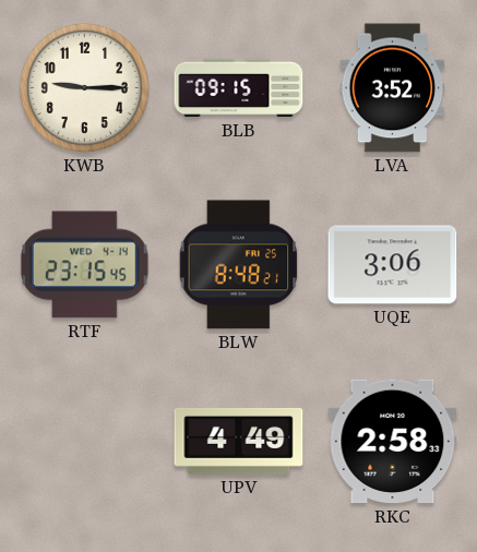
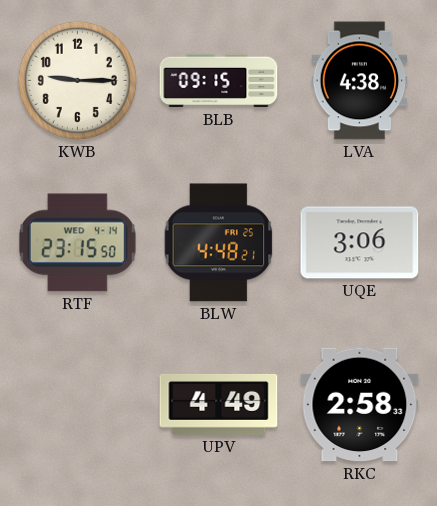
LVA: 3:52 -> 4:38 (360, 81)
RTF: 23:15:45 -> 23:15:50 (77, 243)
BLW: 8:48 -> 4:48 (219, 243)
